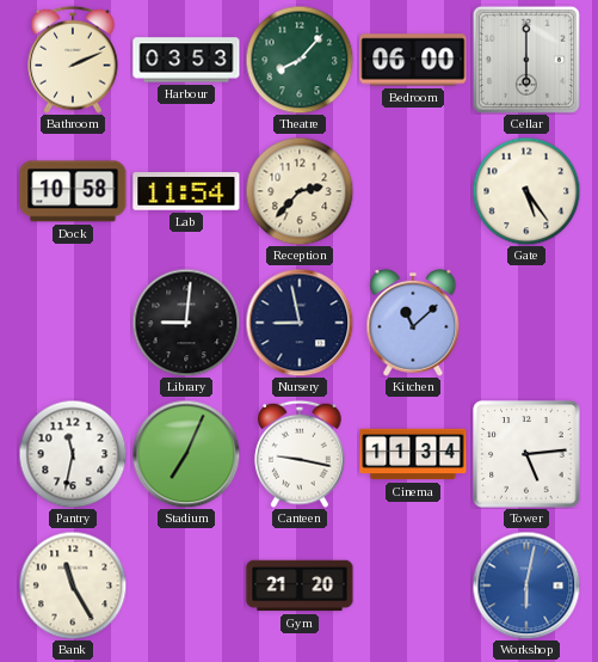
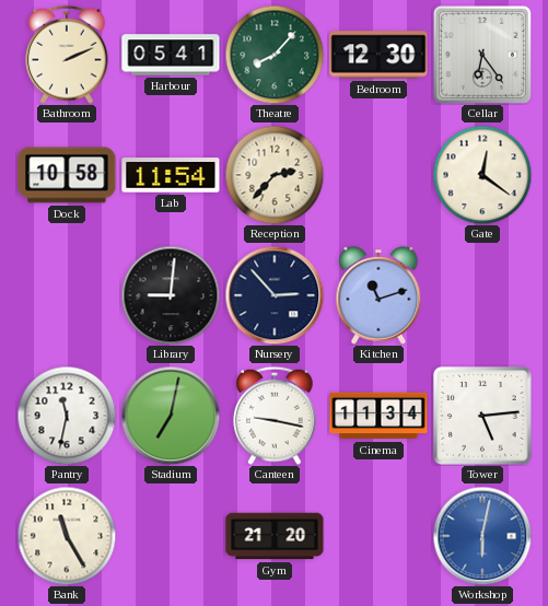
Harbour: 03:53 -> 05:41 (171, 55)
Bedroom: 06:00 -> 12:30 (378, 55)
Cellar: 6:00 -> 6:24 (482, 55)
Gate: 5:24 -> 12:21 (482, 175)
Nursery: 8:58 -> 2:53 (275, 295)
Kitchen: 11:08 -> 11:12 (378, 295)
Stadium: 7:04 -> 7:02 (171, 416)
